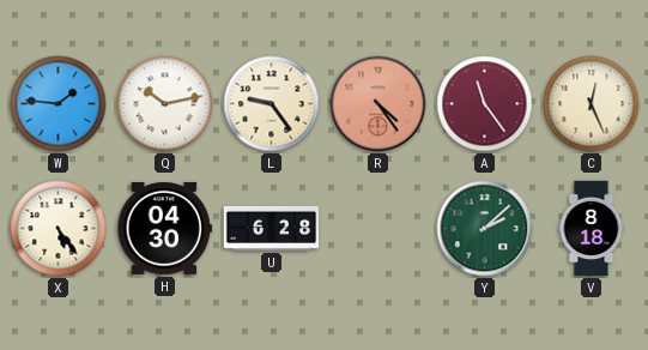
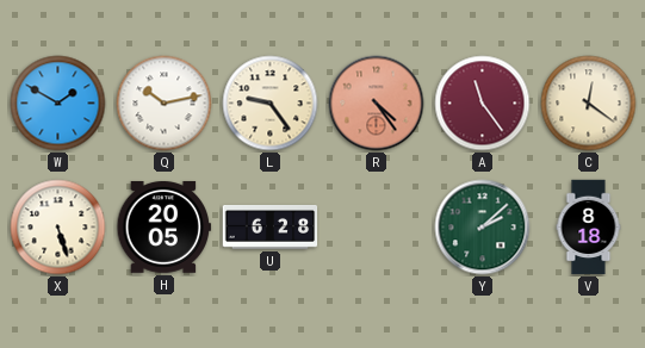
W: 1:46 -> 1:50 (58, 104)
C: 12:26 -> 12:21 (589, 104)
X: 5:24 -> 5:27 (58, 228)
H: 04:30 -> 20:05 (165, 226)
